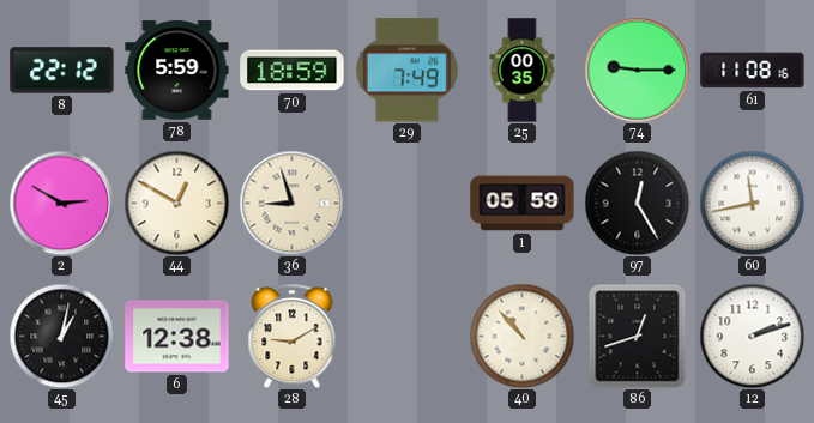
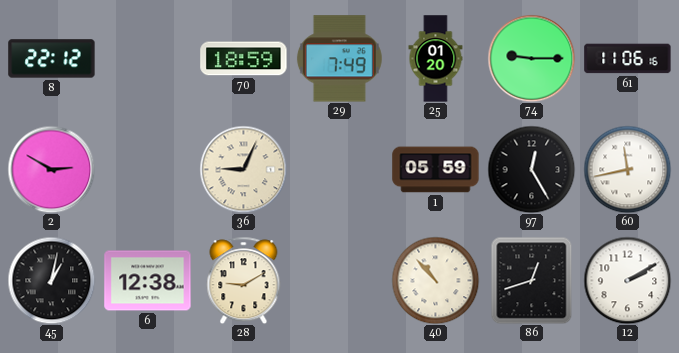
78: 5:59 -> none (177, 71)
25: 00:35 -> 01:20 (436, 59)
61: 11:08 -> 11:06 (628, 59)
44: 12:50 -> none (176, 203)
36: 8:57 -> 9:04 (243, 169)
12: 2:12 -> 2:10 (627, 280)
